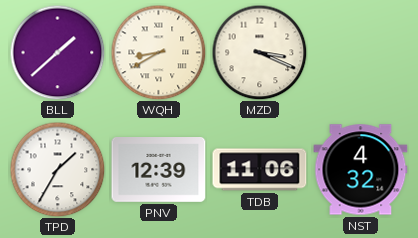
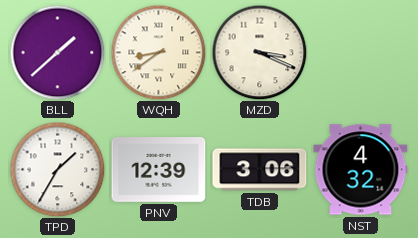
WQH: 8:40 -> 8:39 (158, 52)
TDB: 11:06 -> 3:06 (260, 170)
